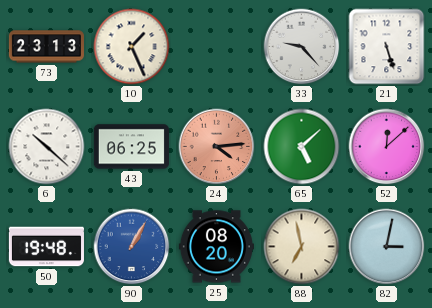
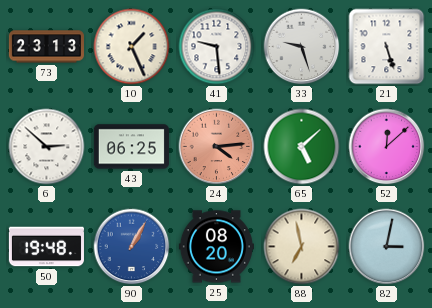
41: none -> 9:29 (217, 47)
33: 9:23 -> 9:27 (302, 47)
6: 10:22 -> 2:52 (47, 147)
